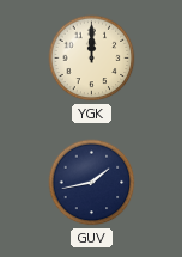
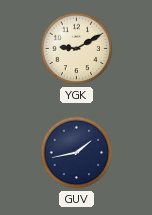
YGK: 12:00 -> 9:10 (77, 49)
